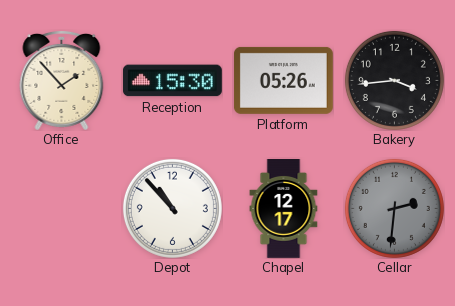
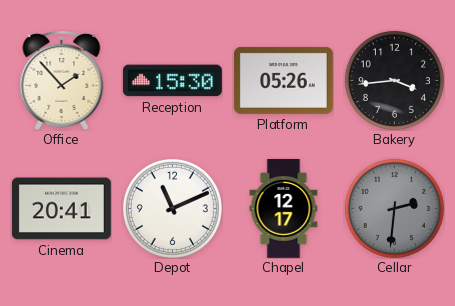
Cinema: none -> 20:41 (61, 209)
Depot: 10:53 -> 11:11 (172, 208)
